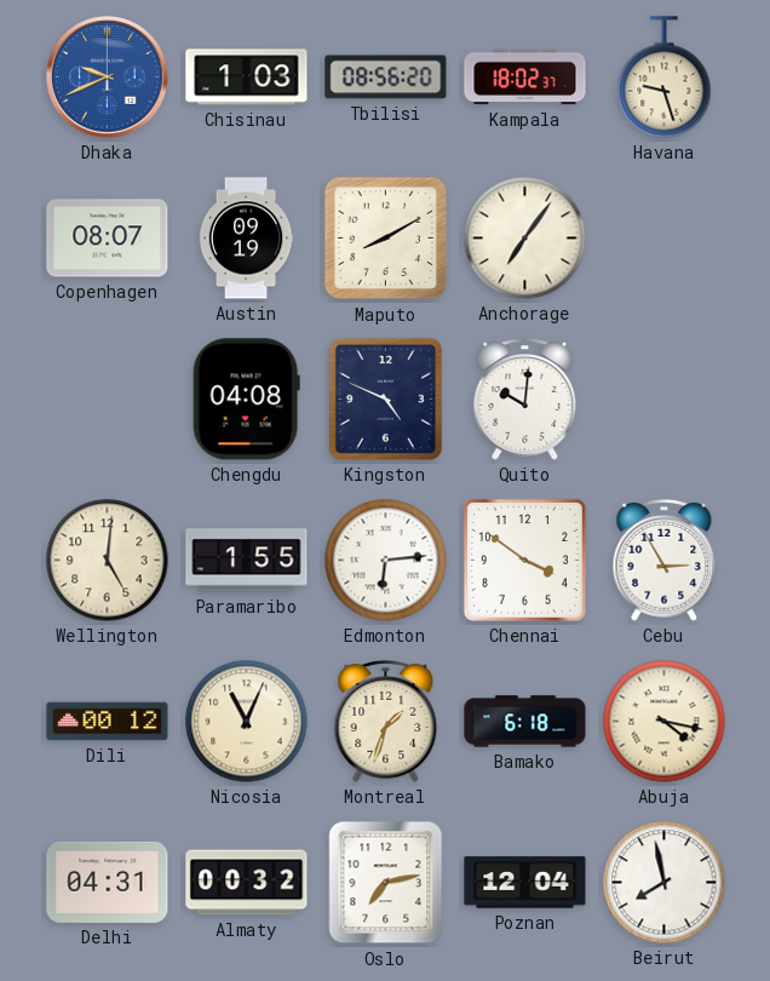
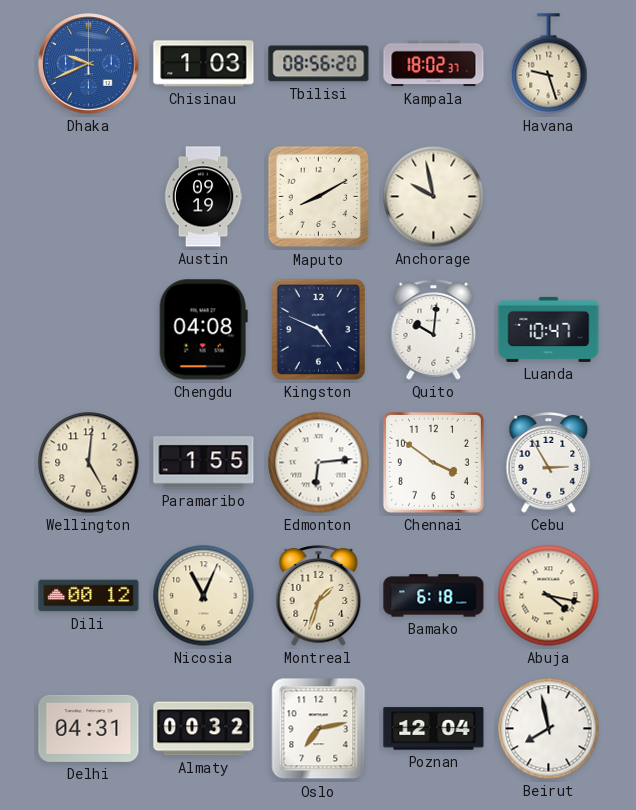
Copenhagen: 08:07 -> none (108, 239)
Anchorage: 7:06 -> 9:58 (434, 197)
Luanda: none -> 10:47 (549, 329)
